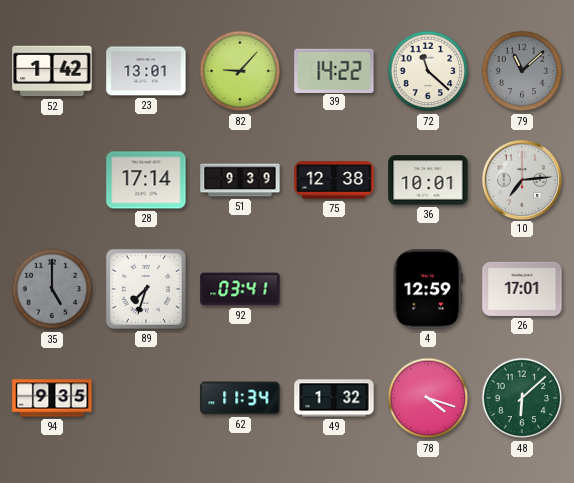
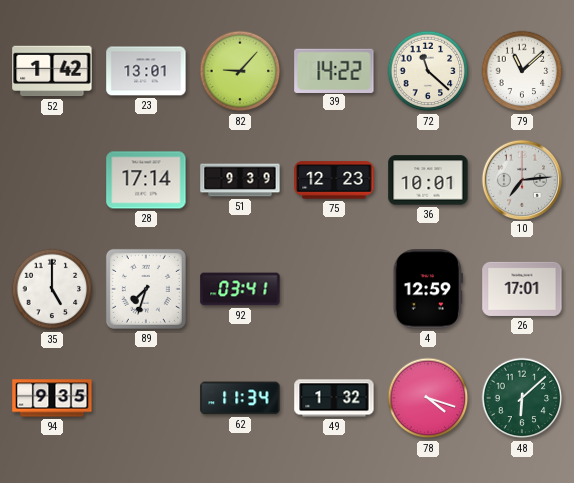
79 dial: grey -> white (522, 71)
75: 12:38 -> 12:23 (334, 180)
35 dial: grey -> white (52, 289)
